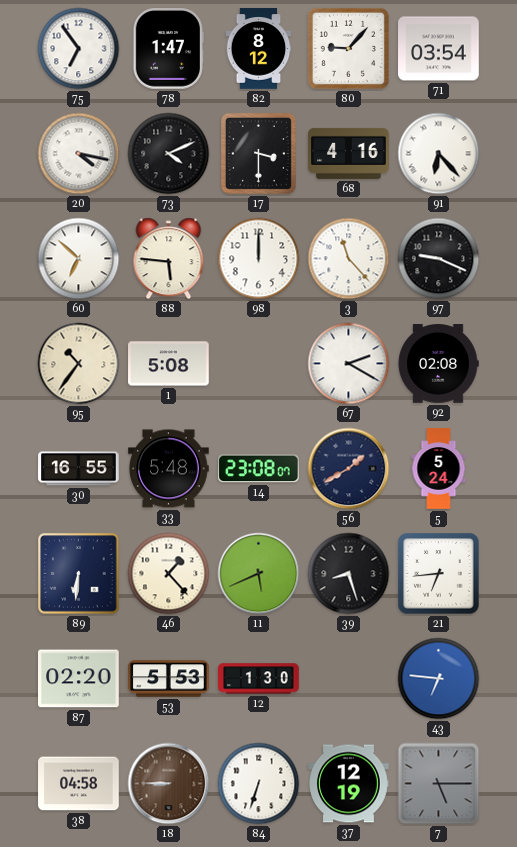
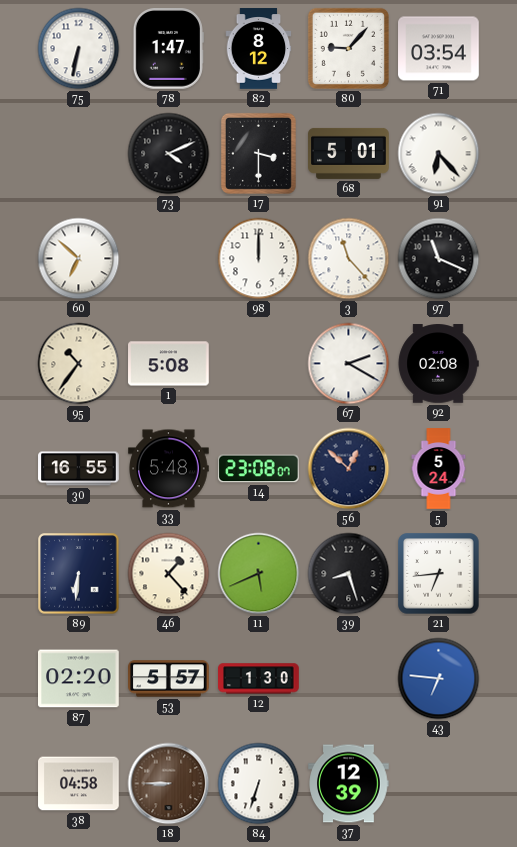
75: 6:54 -> 6:32 (79, 49)
20: 4:17 -> none (79, 154)
68: 4:16 -> 5:01 (349, 153)
88: 5:46 -> none (169, 259)
97: 9:19 -> 11:19 (439, 259)
56: 1:40 -> 12:52 (349, 469)
53: 5:53 -> 5:57 (169, 679)
37: 12:19 -> 12:39 (349, 784)
7: 5:15 -> none (439, 784)
